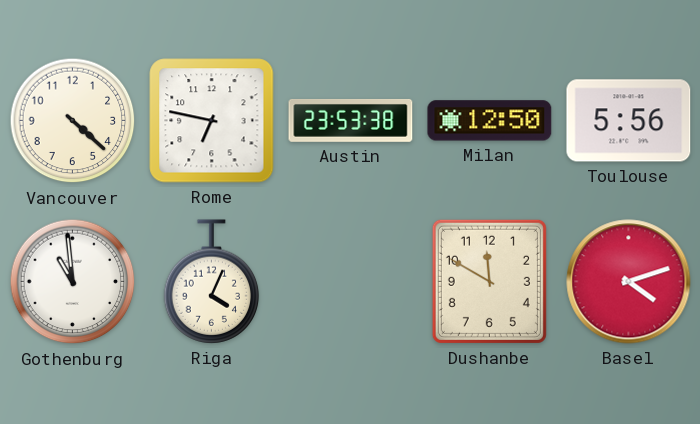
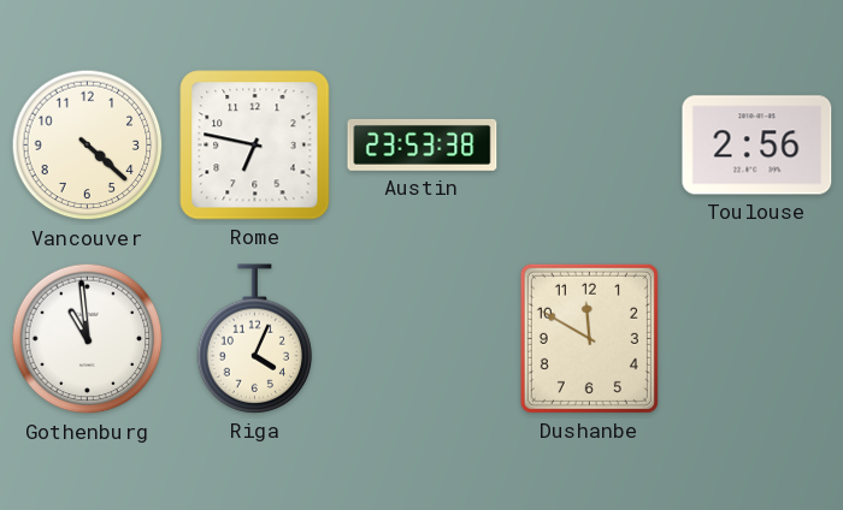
Milan: 12:50 -> none (490, 121)
Toulouse: 5:56 -> 2:56 (757, 146)
Basel: 4:12 -> none (629, 282)
